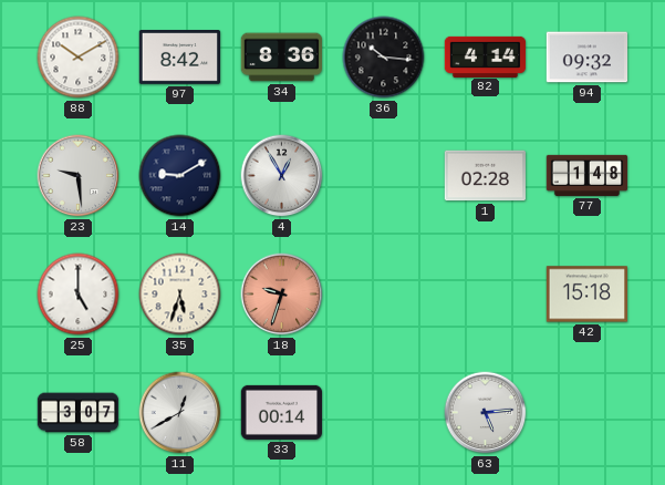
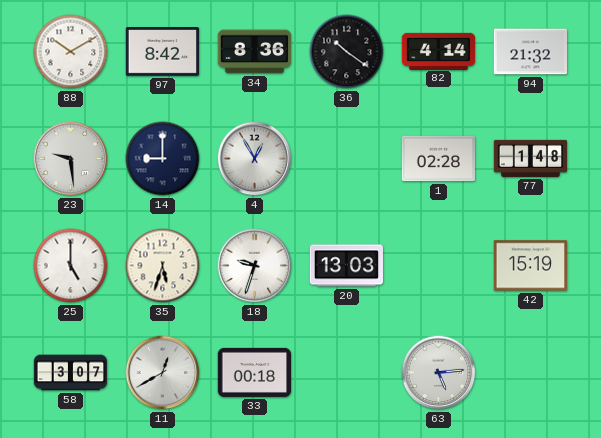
36: 10:16 -> 10:21 (347, 52)
94: 09:32 -> 21:32 (531, 52)
14: 9:10 -> 9:00 (163, 159)
18 dial: salmon -> white (255, 266)
20: none -> 13:03 (346, 266)
42: 15:18 -> 15:19 (530, 266)
33: 00:14 -> 00:18 (255, 372)
